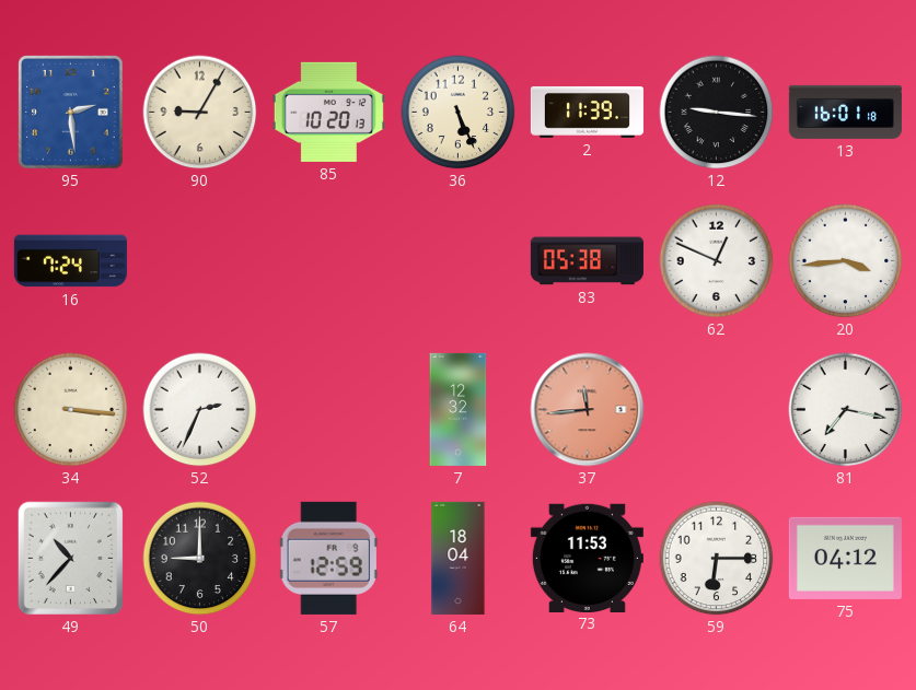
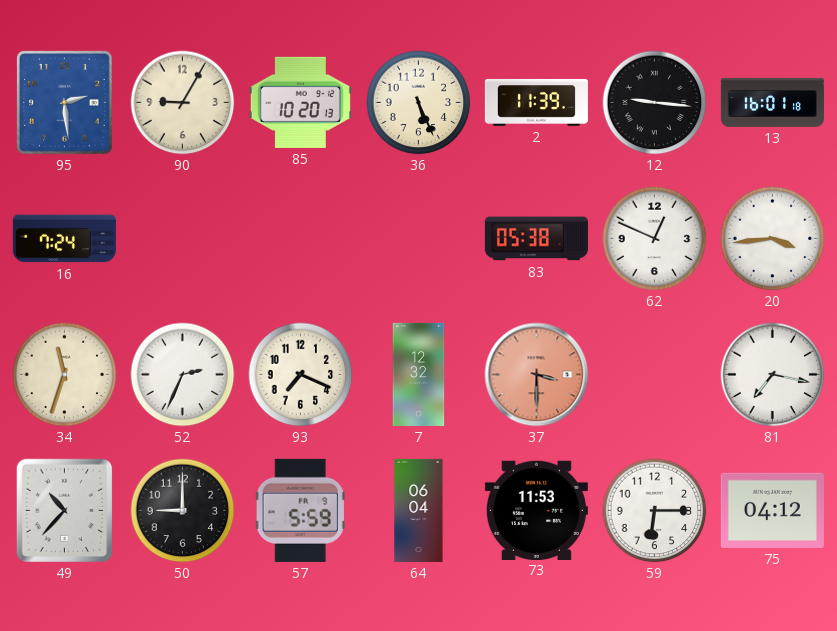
34: 3:16 -> 11:33 (65, 375)
93: none -> 7:19 (301, 375)
37: 11:44 -> 3:30 (537, 375)
57: 12:59 -> 5:59 (300, 510)
64: 18:04 -> 06:04 (419, 510)
